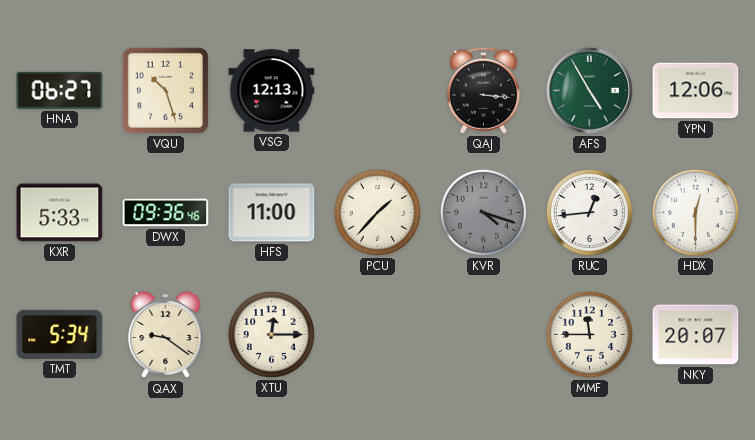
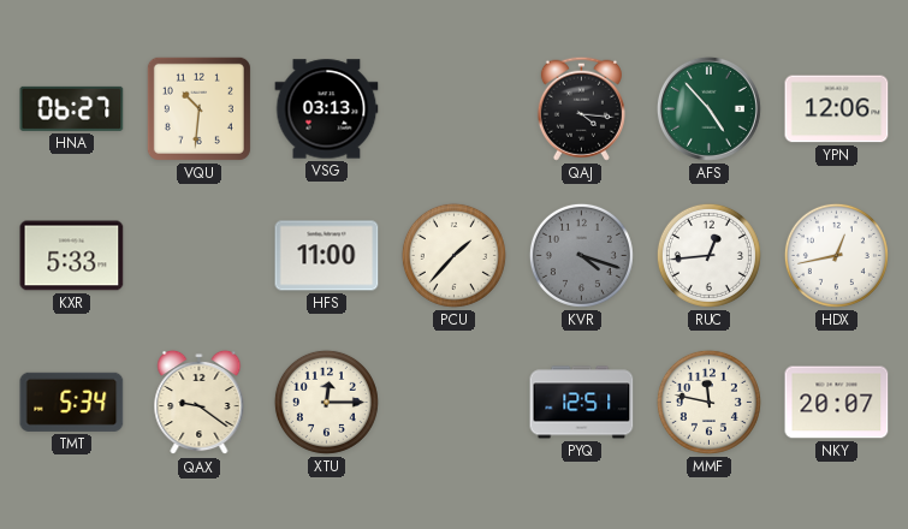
VQU: 10:27 -> 10:31 (198, 108)
VSG: 12:13 -> 03:13 (327, 109)
QAJ: 3:16 -> 4:16 (581, 108)
AFS: 4:55 -> 4:53 (708, 108)
DWX: 09:36 -> none (166, 213)
HDX: 12:30 -> 12:43 (836, 255)
PYQ: none -> 12:51 (582, 403)
MMF: 11:45 -> 11:47 (708, 402)
